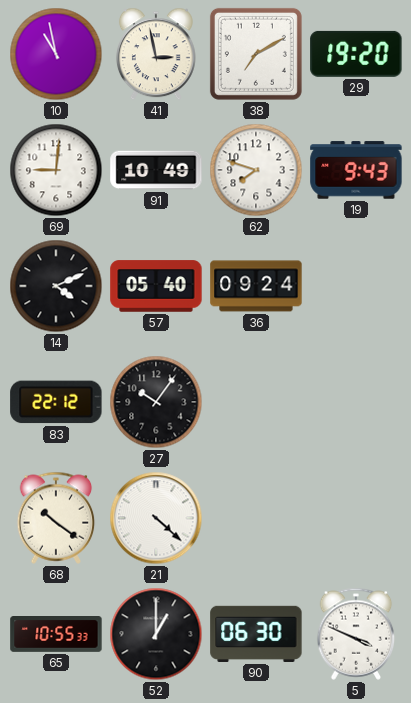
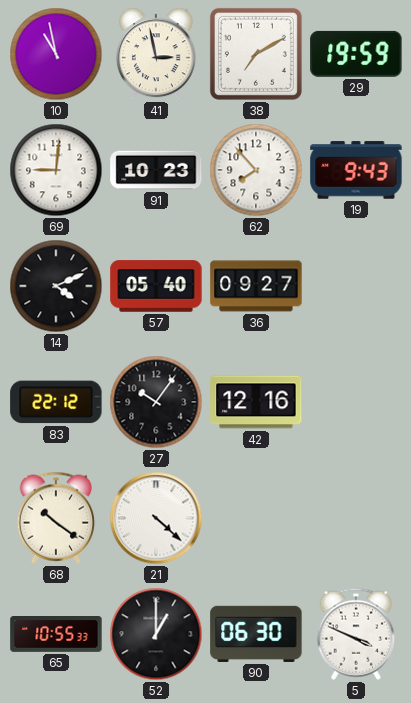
29: 19:20 -> 19:59 (356, 54)
91: 10:49 -> 10:23 (156, 170)
62: 7:48 -> 7:53 (256, 170)
36: 09:24 -> 09:27 (256, 286)
42: none -> 12:16 (256, 402)
